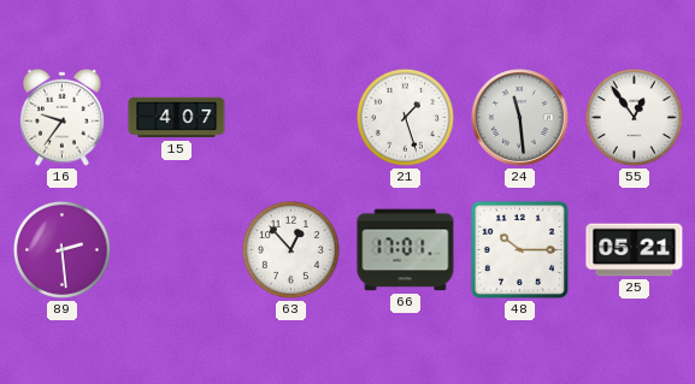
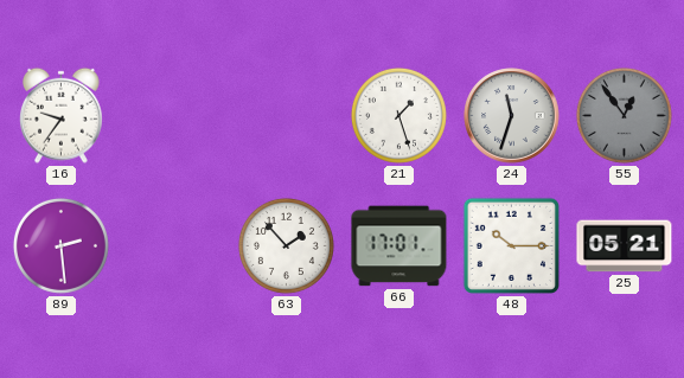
15: 4:07 -> none (177, 118)
24: 11:29 -> 11:33 (512, 116)
55 dial: white -> grey (624, 115)
63: 12:53 -> 1:53 (286, 245)
